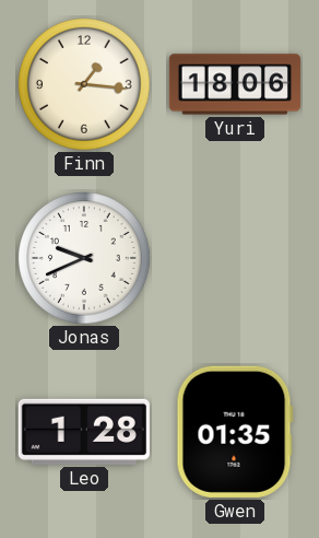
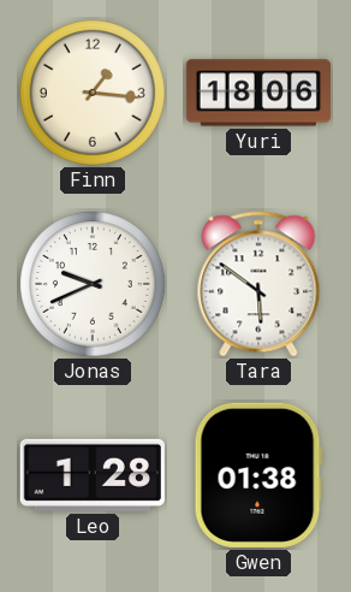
Tara: none -> 5:51 (258, 284)
Gwen: 01:35 -> 01:38 (258, 475)
